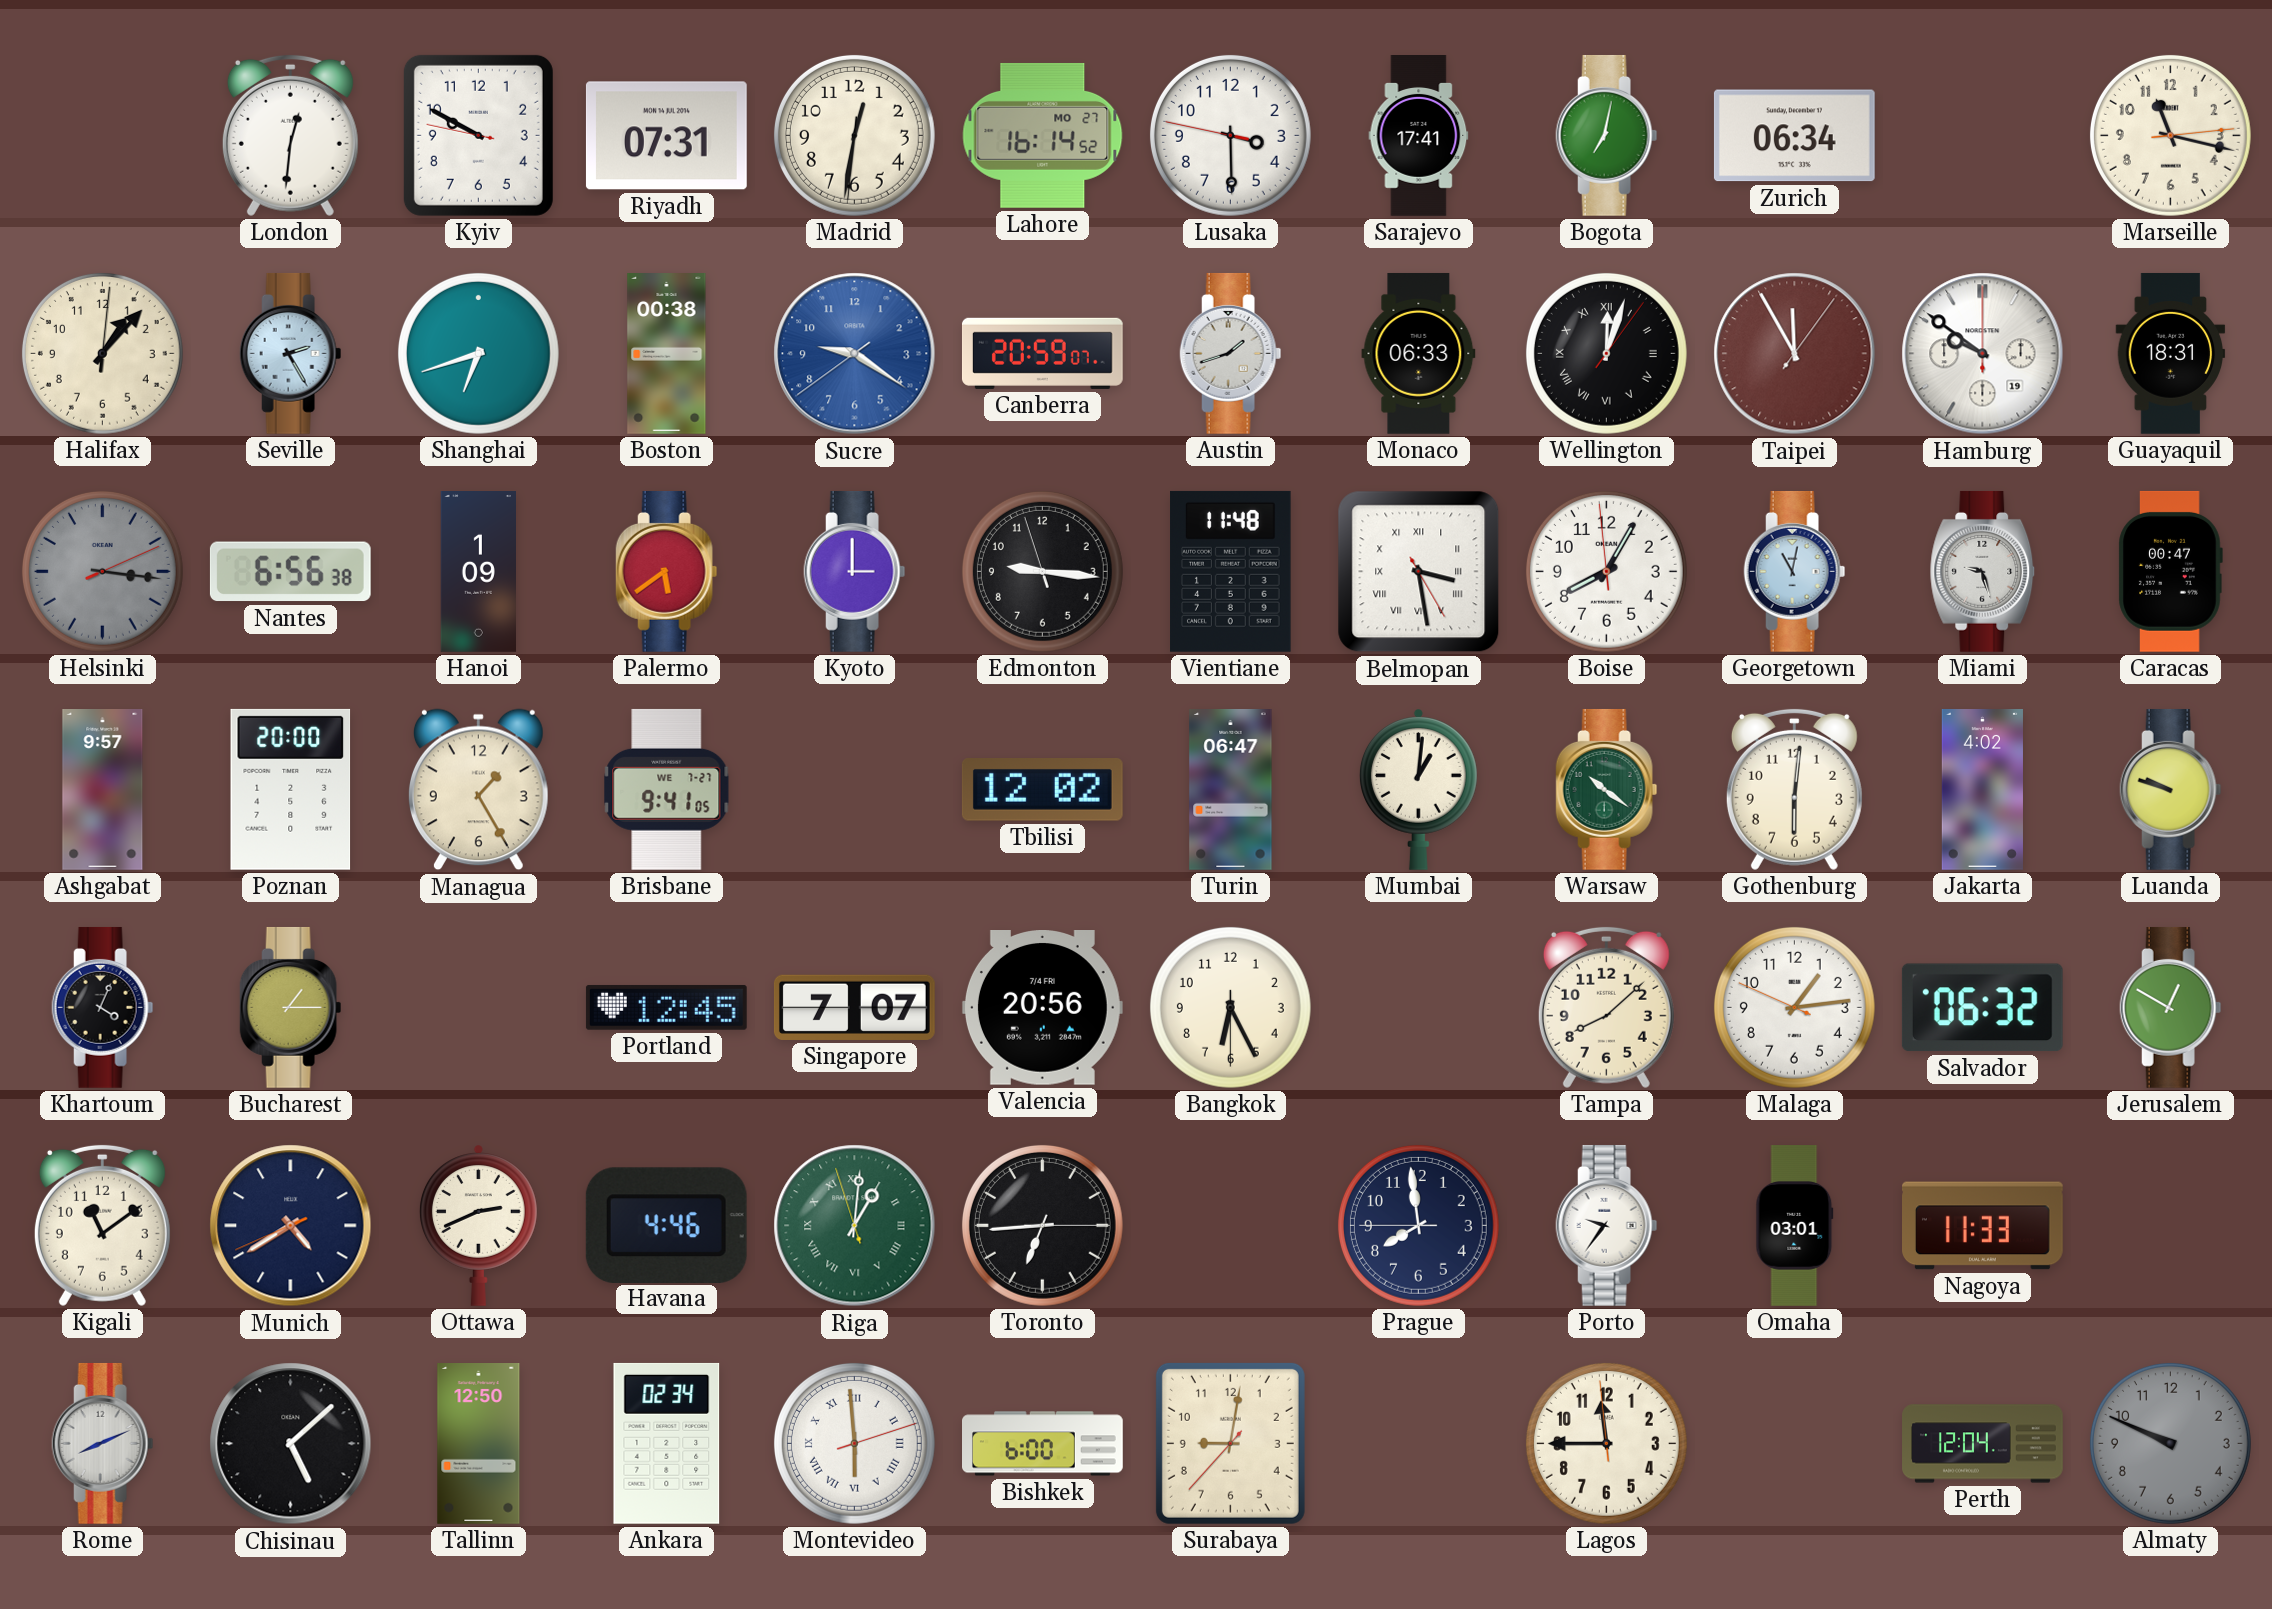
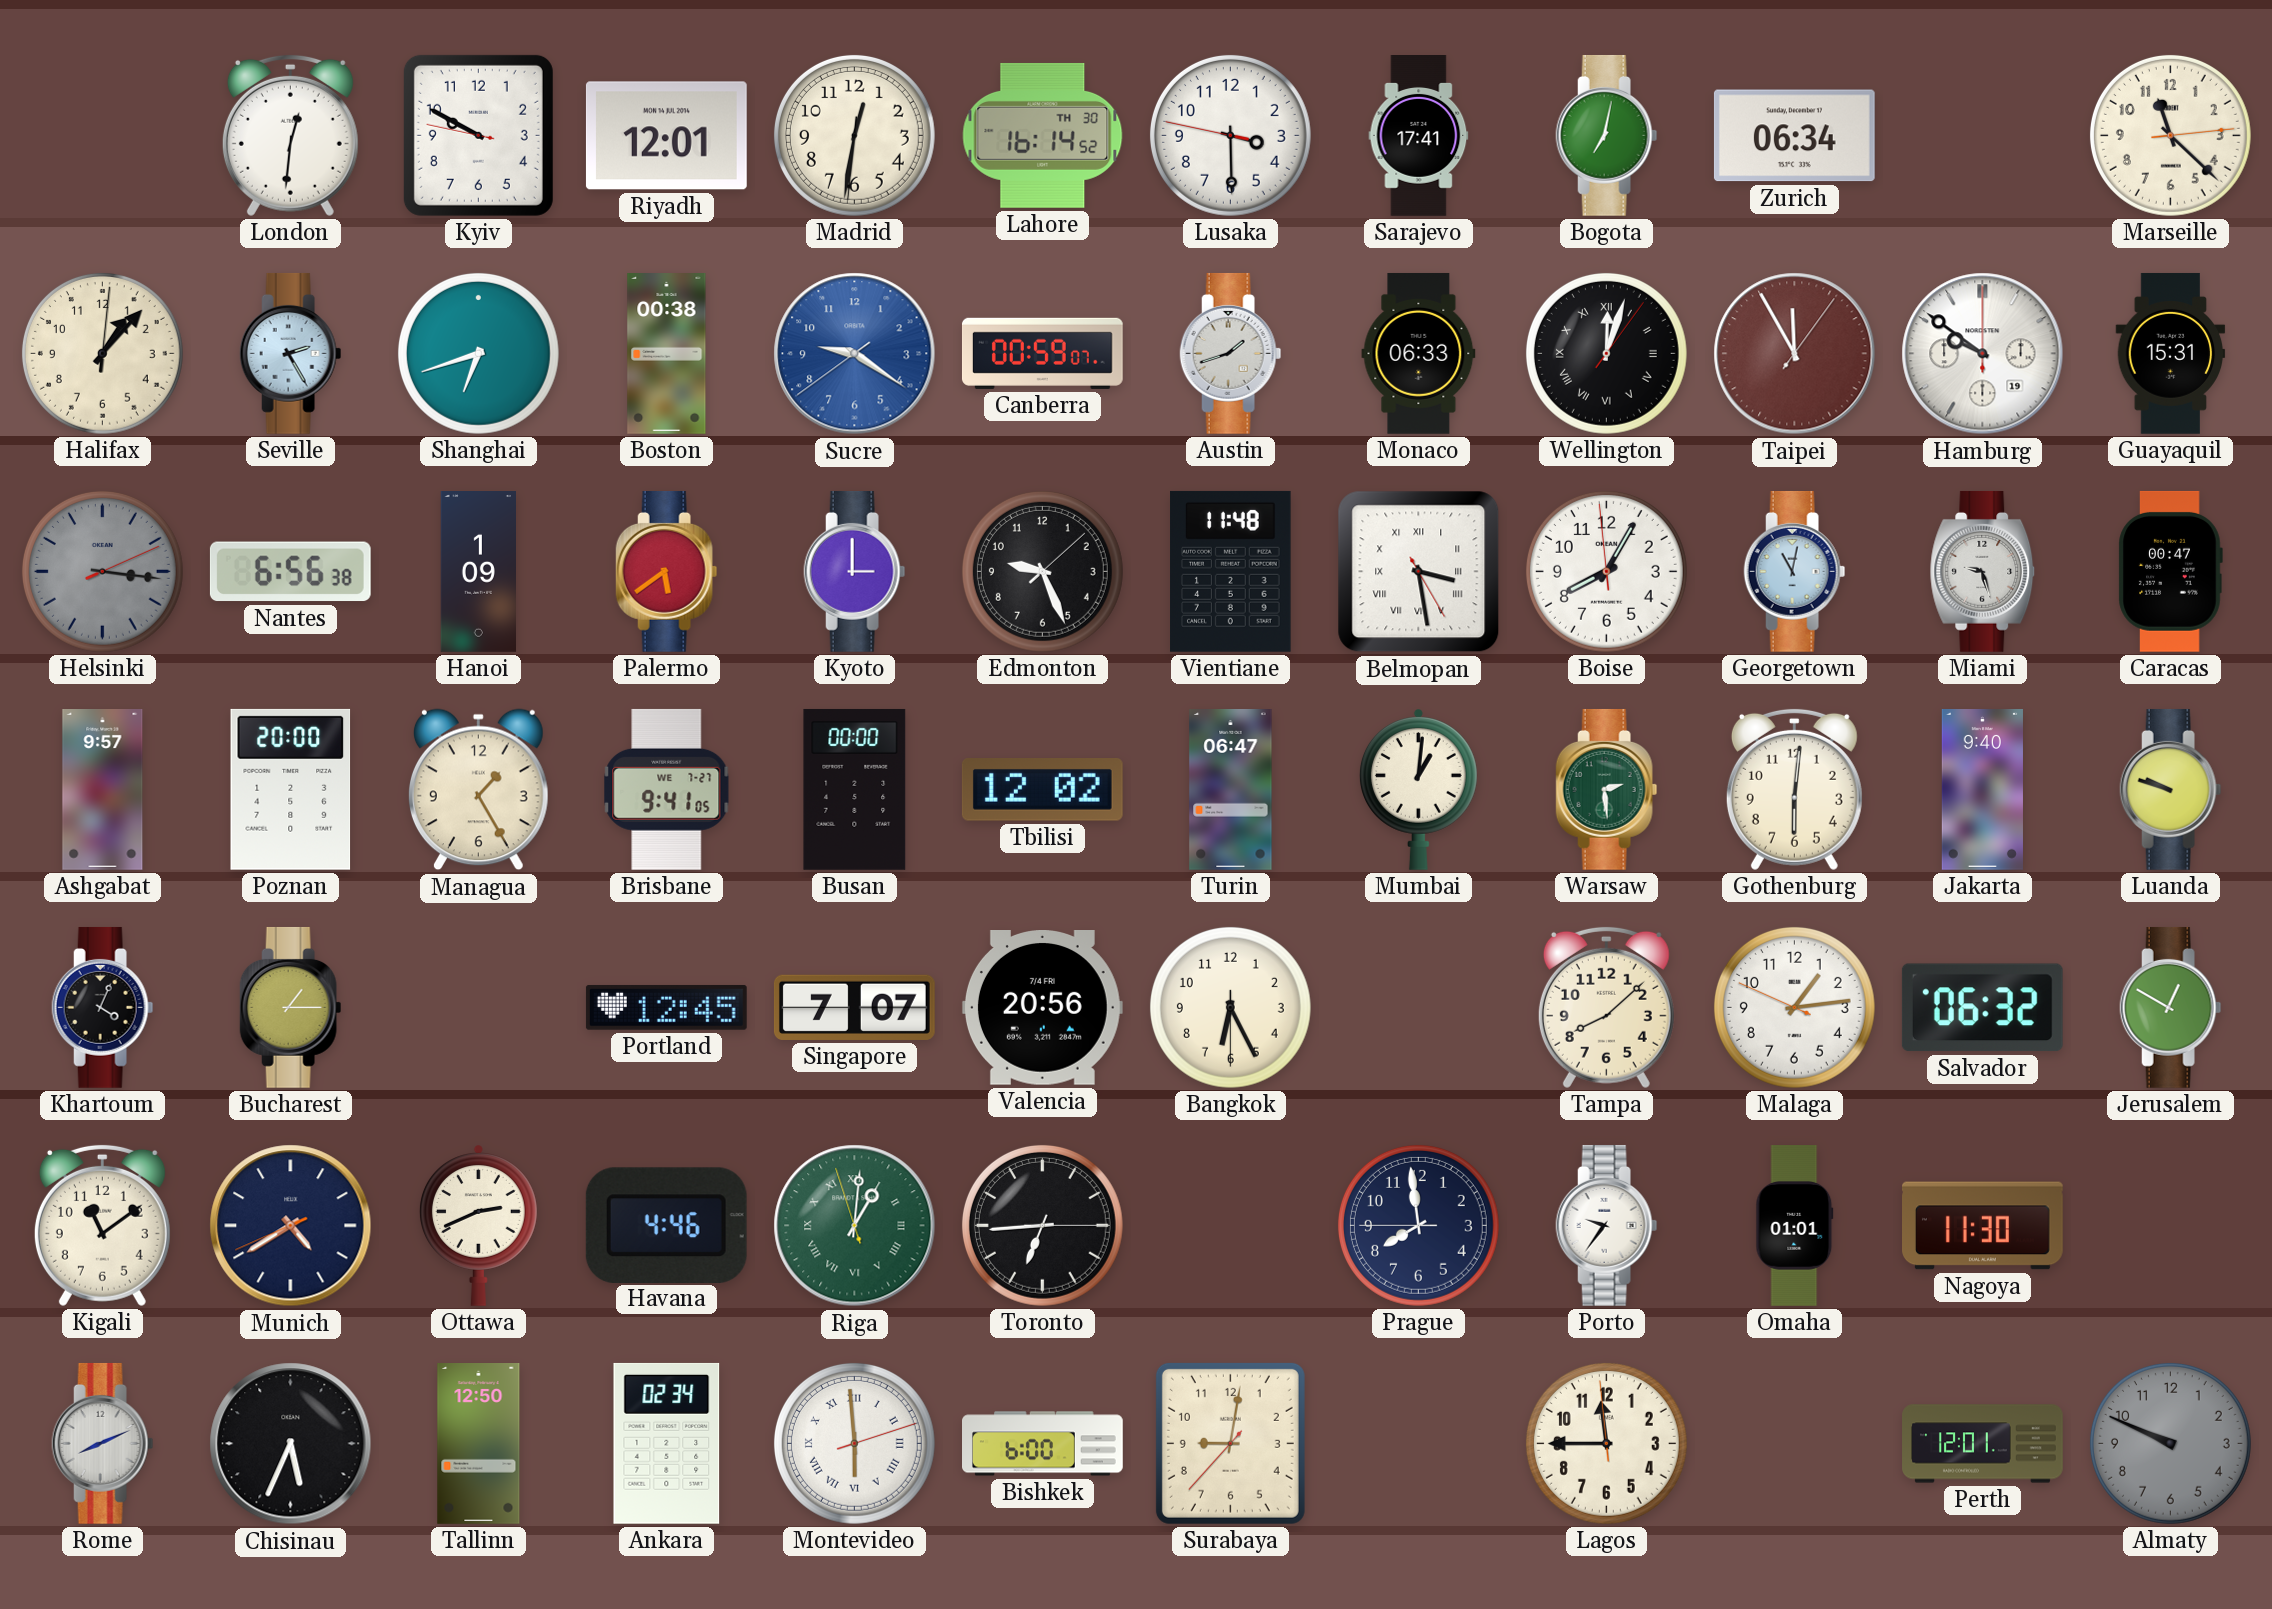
Riyadh: 07:31 -> 12:01 (666, 136)
Lahore date: MO 27 -> TH 30 (1043, 135)
Marseille: 11:17 -> 11:22 (2170, 135)
Canberra: 20:59 -> 00:59 (1042, 353)
Guayaquil: 18:31 -> 15:31 (2171, 353)
Edmonton: 9:15 -> 9:26 (1042, 571)
Busan: none -> 00:00 (855, 789)
Warsaw: 10:21 -> 2:29 (1607, 789)
Jakarta: 4:02 -> 9:40 (1982, 790)
Omaha: 03:01 -> 01:01 (1795, 1226)
Nagoya: 11:33 -> 11:30 (1983, 1226)
Chisinau: 5:08 -> 5:34 (291, 1444)
Perth: 12:04 -> 12:01 (1983, 1444)
